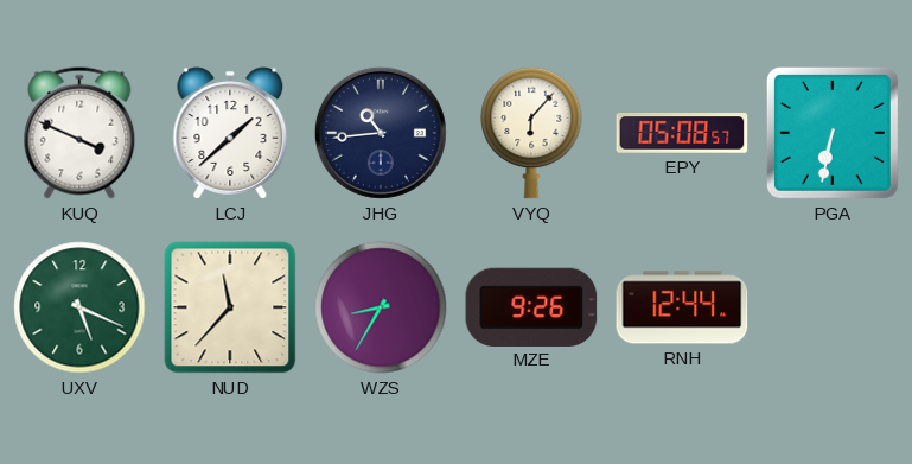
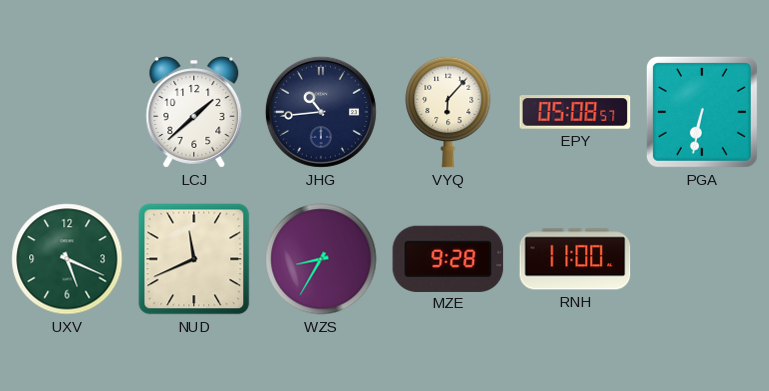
KUQ: 3:49 -> none (79, 133)
NUD: 11:37 -> 11:41 (194, 259)
MZE: 9:26 -> 9:28 (448, 258)
RNH: 12:44 -> 11:00 (575, 259)
